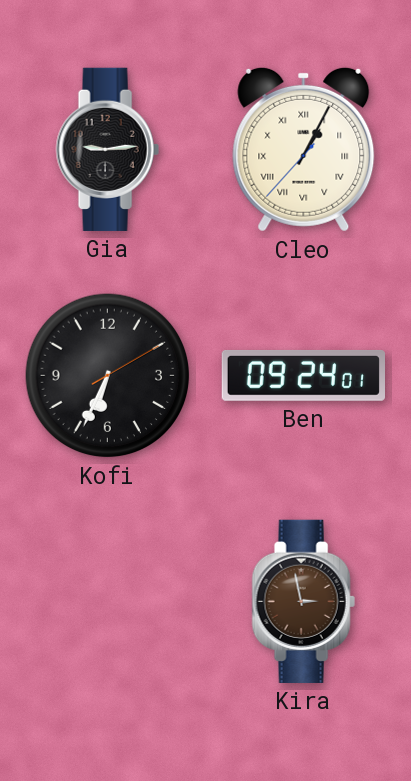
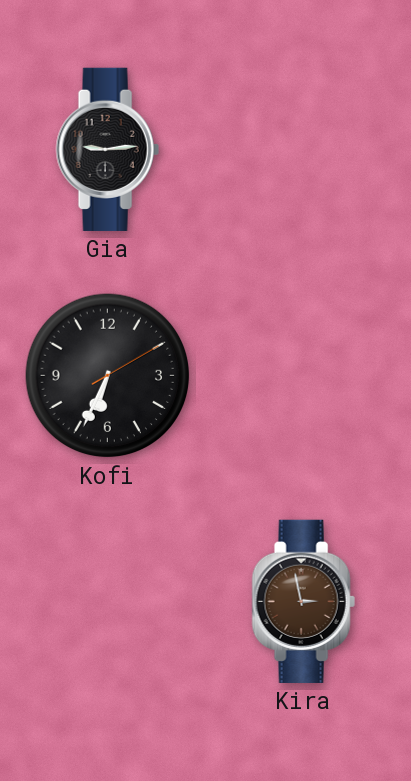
Cleo: 1:04 -> none (304, 149)
Ben: 09:24 -> none (303, 375)
